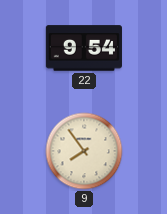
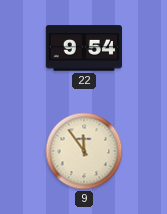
9: 7:54 -> 11:54 (84, 151)
